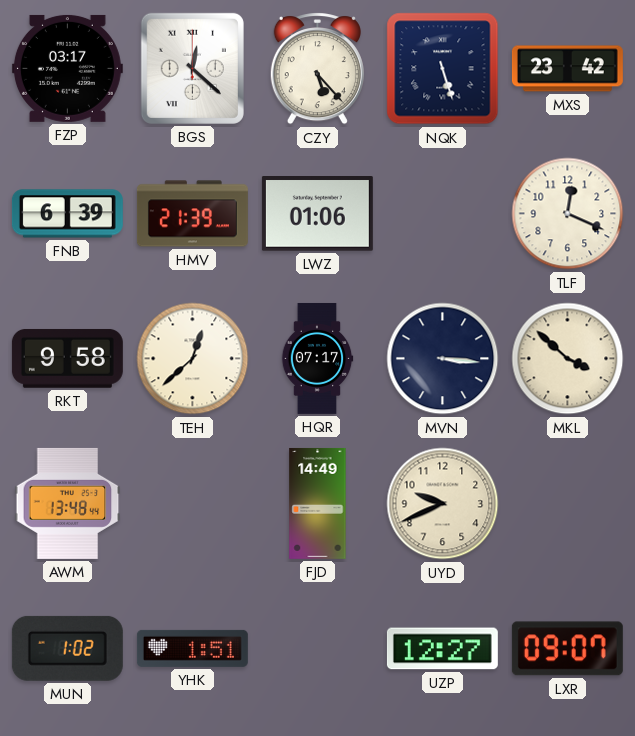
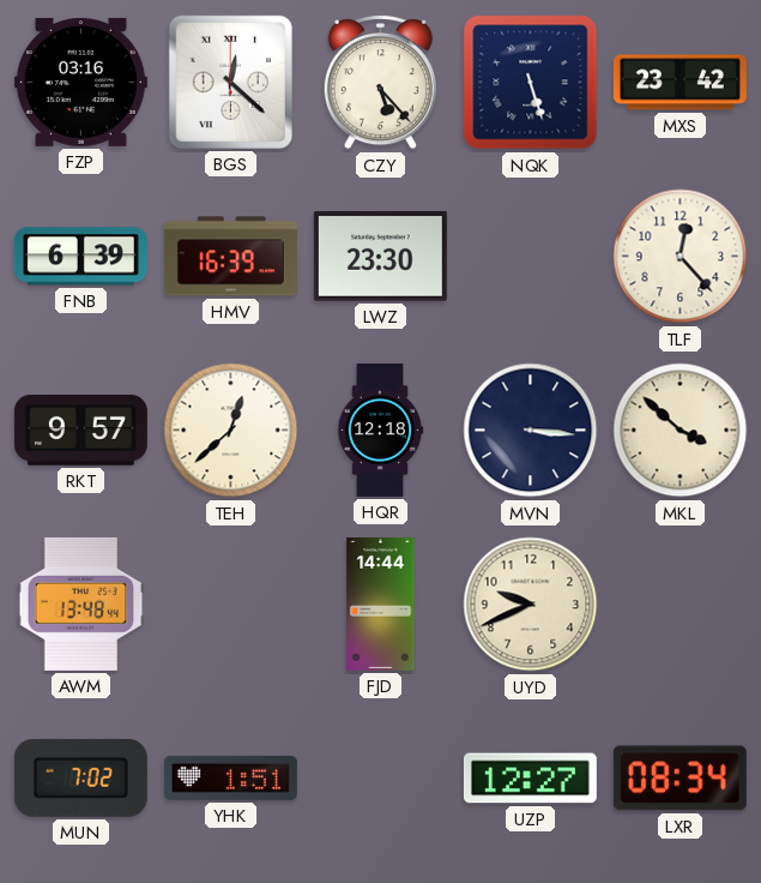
FZP: 03:17 -> 03:16 (80, 82)
HMV: 21:39 -> 16:39 (230, 257)
LWZ: 01:06 -> 23:30 (380, 257)
TLF: 12:19 -> 12:23 (681, 257)
RKT: 9:58 -> 9:57 (80, 430)
HQR: 07:17 -> 12:18 (380, 430)
FJD: 14:49 -> 14:44 (381, 603)
MUN: 1:02 -> 7:02 (80, 777)
LXR: 09:07 -> 08:34 (680, 779)
